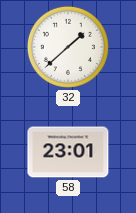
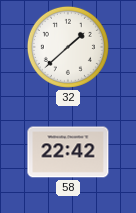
58: 23:01 -> 22:42 (68, 152)
